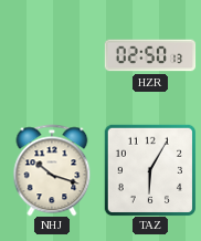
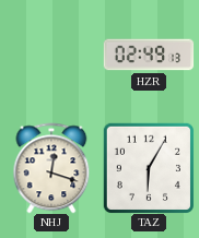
HZR: 02:50 -> 02:49 (149, 55)
NHJ: 10:18 -> 12:18 (51, 168)
